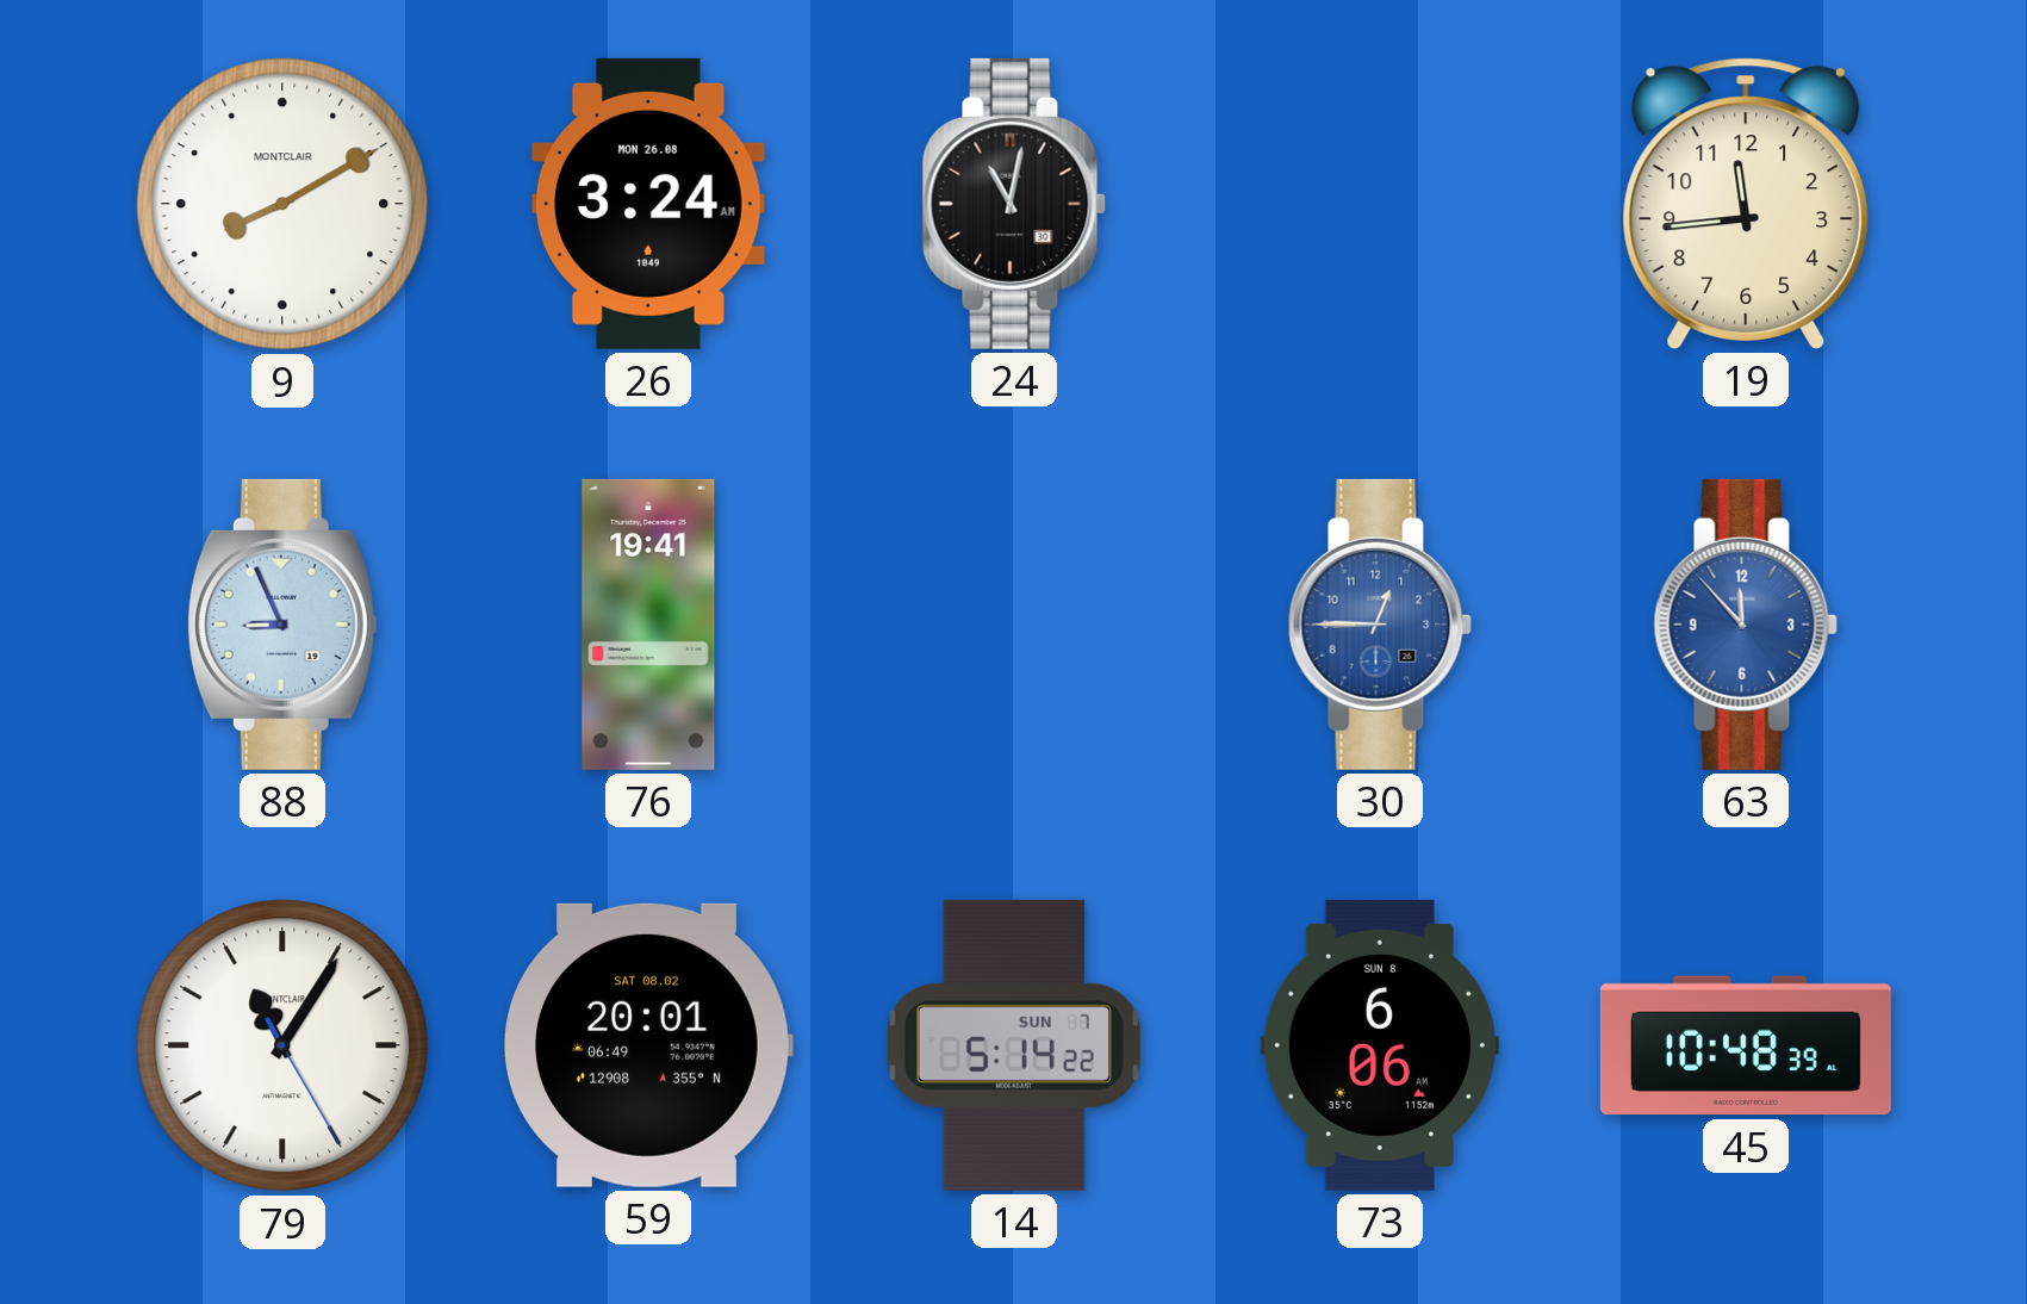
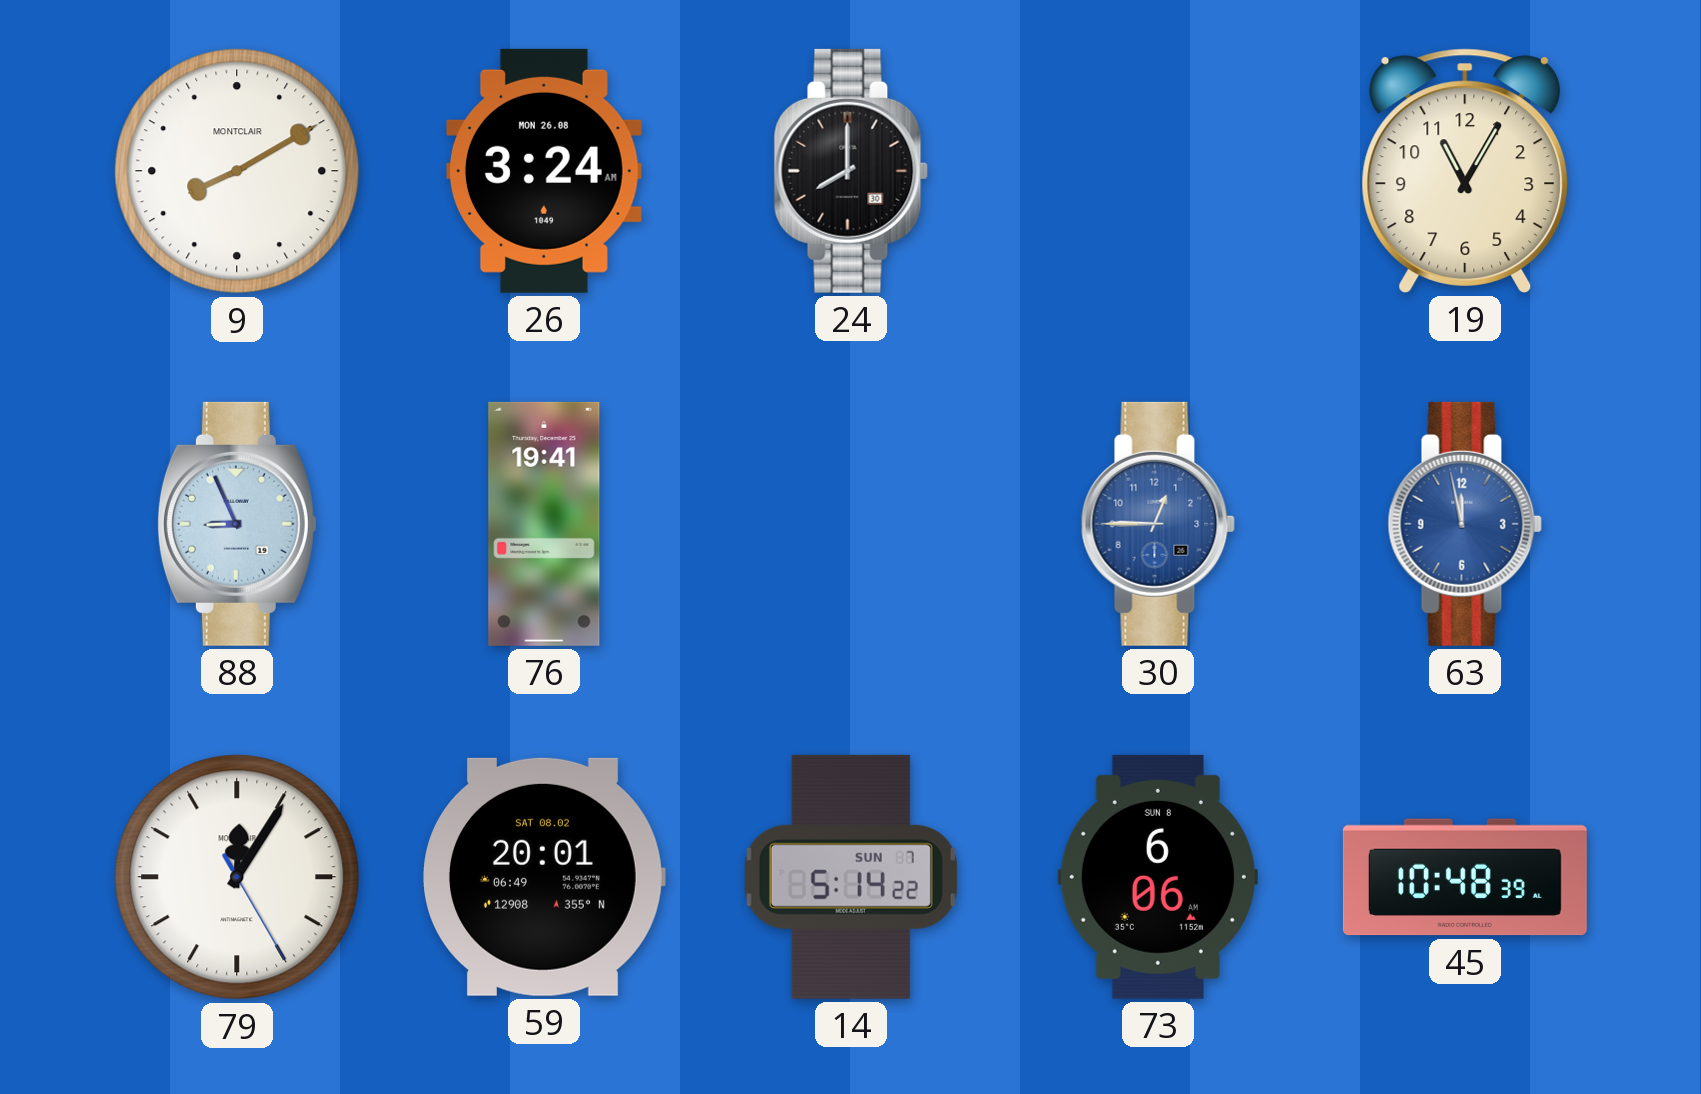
24: 11:02 -> 8:00 (851, 171)
19: 11:44 -> 11:05 (1465, 171)
63: 11:53 -> 11:58 (1465, 524)
79: 11:05 -> 12:05 (237, 877)
